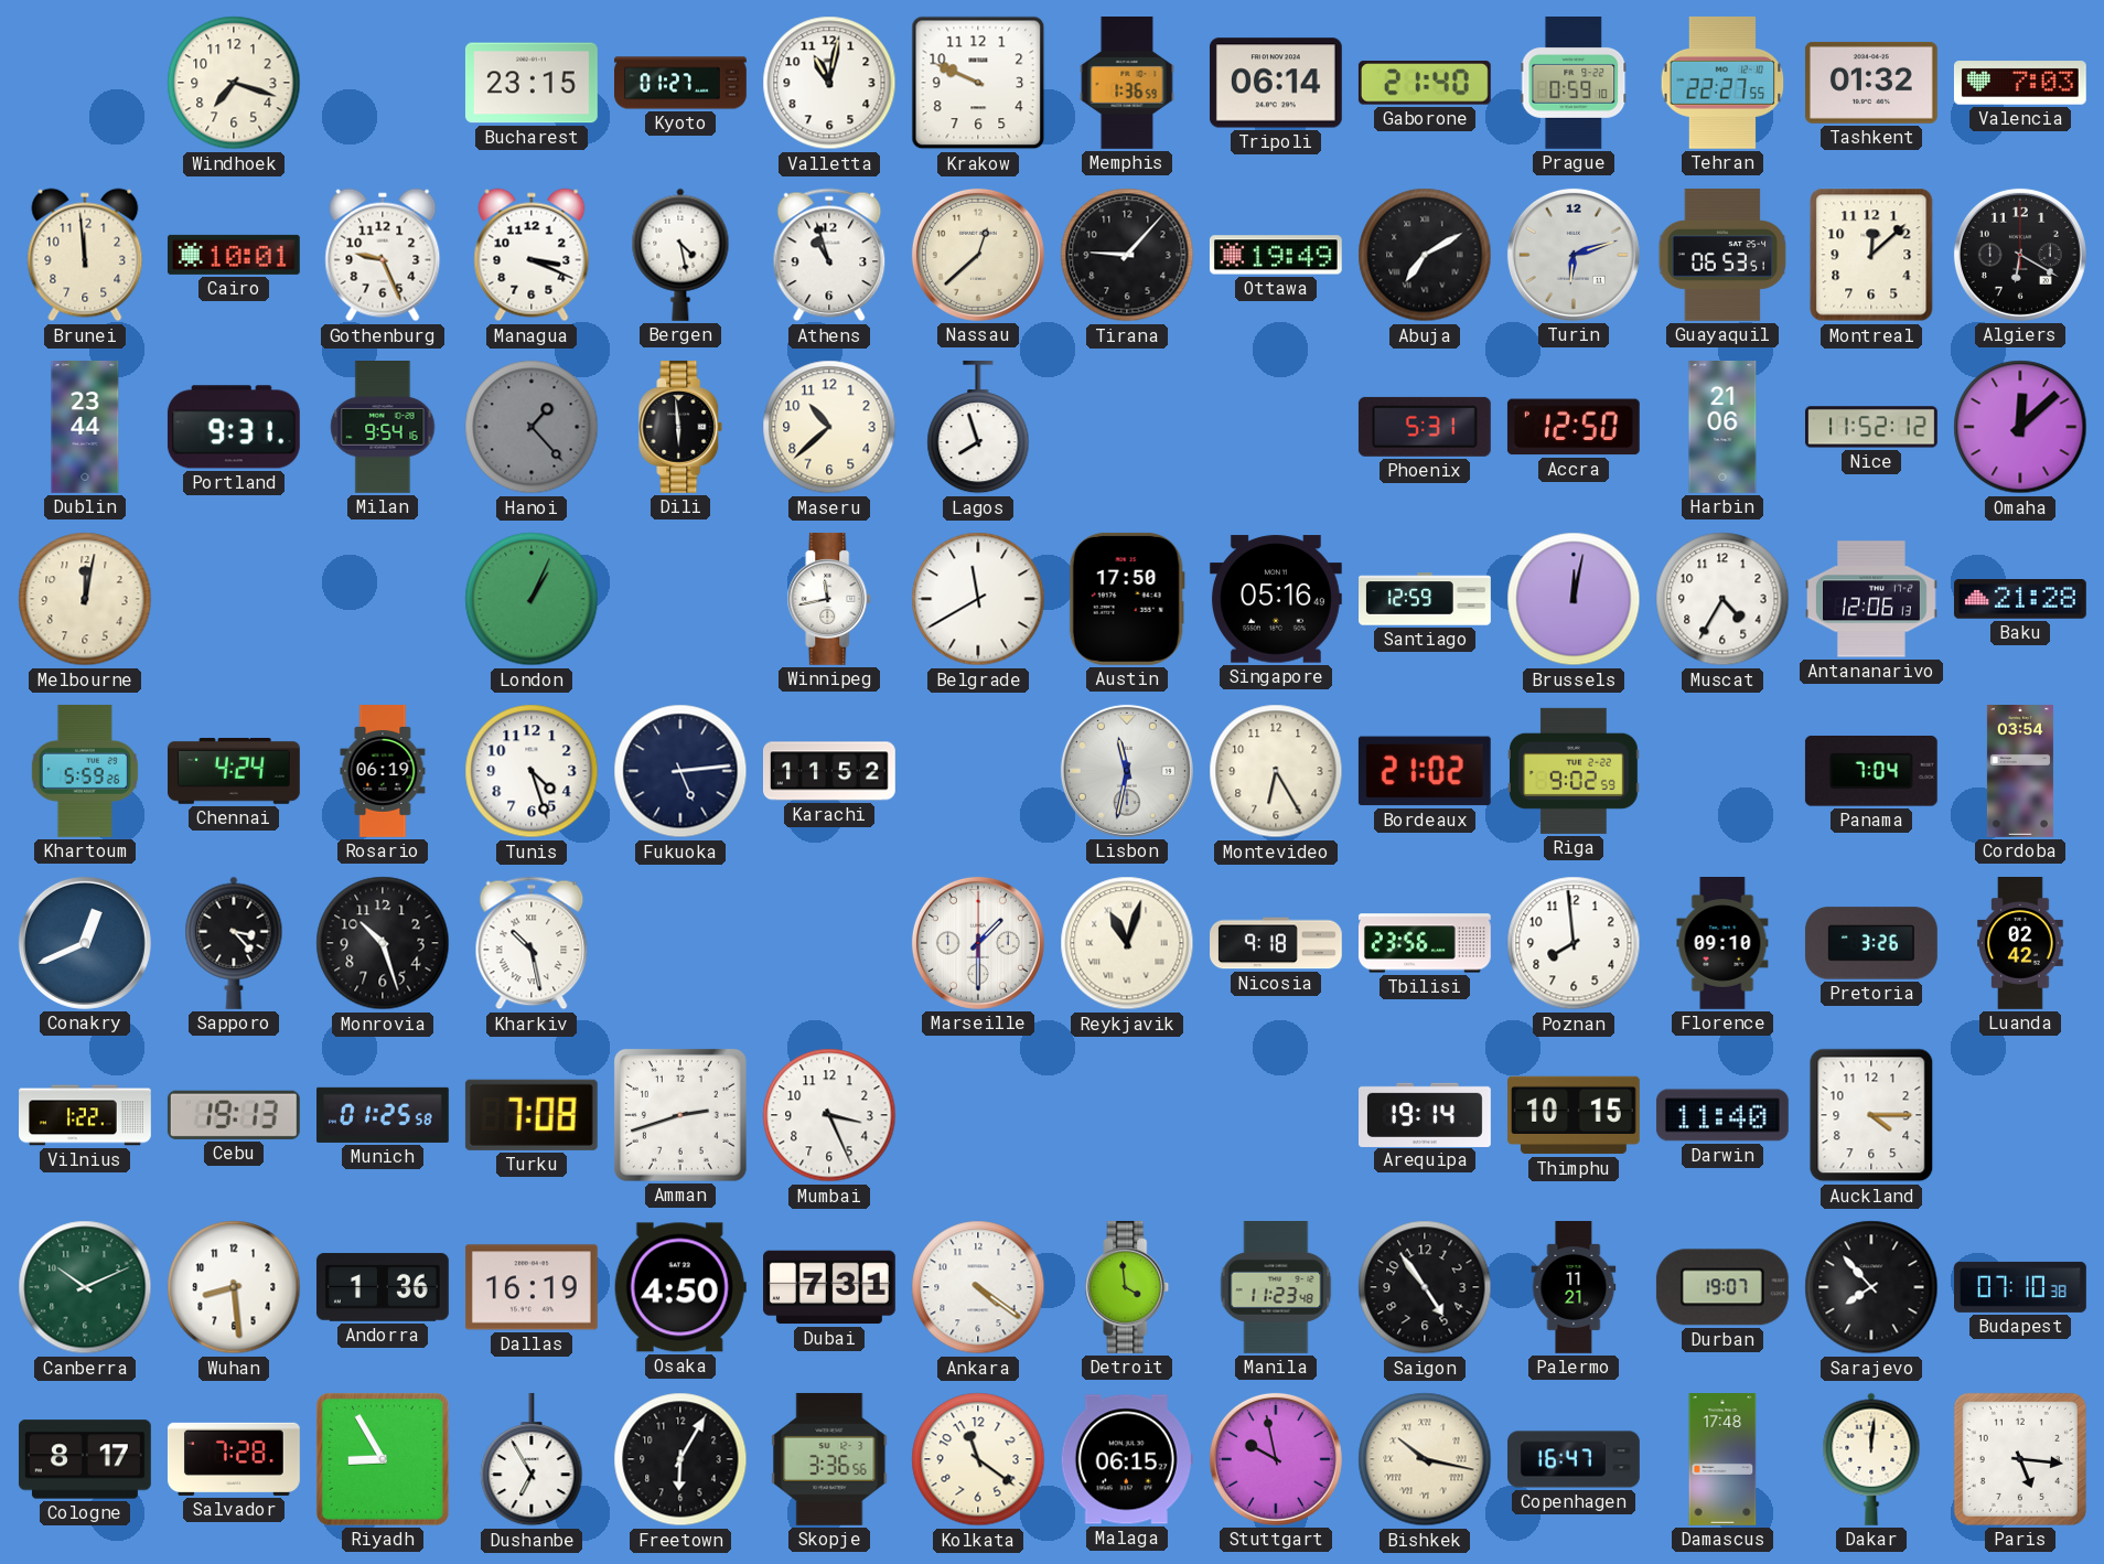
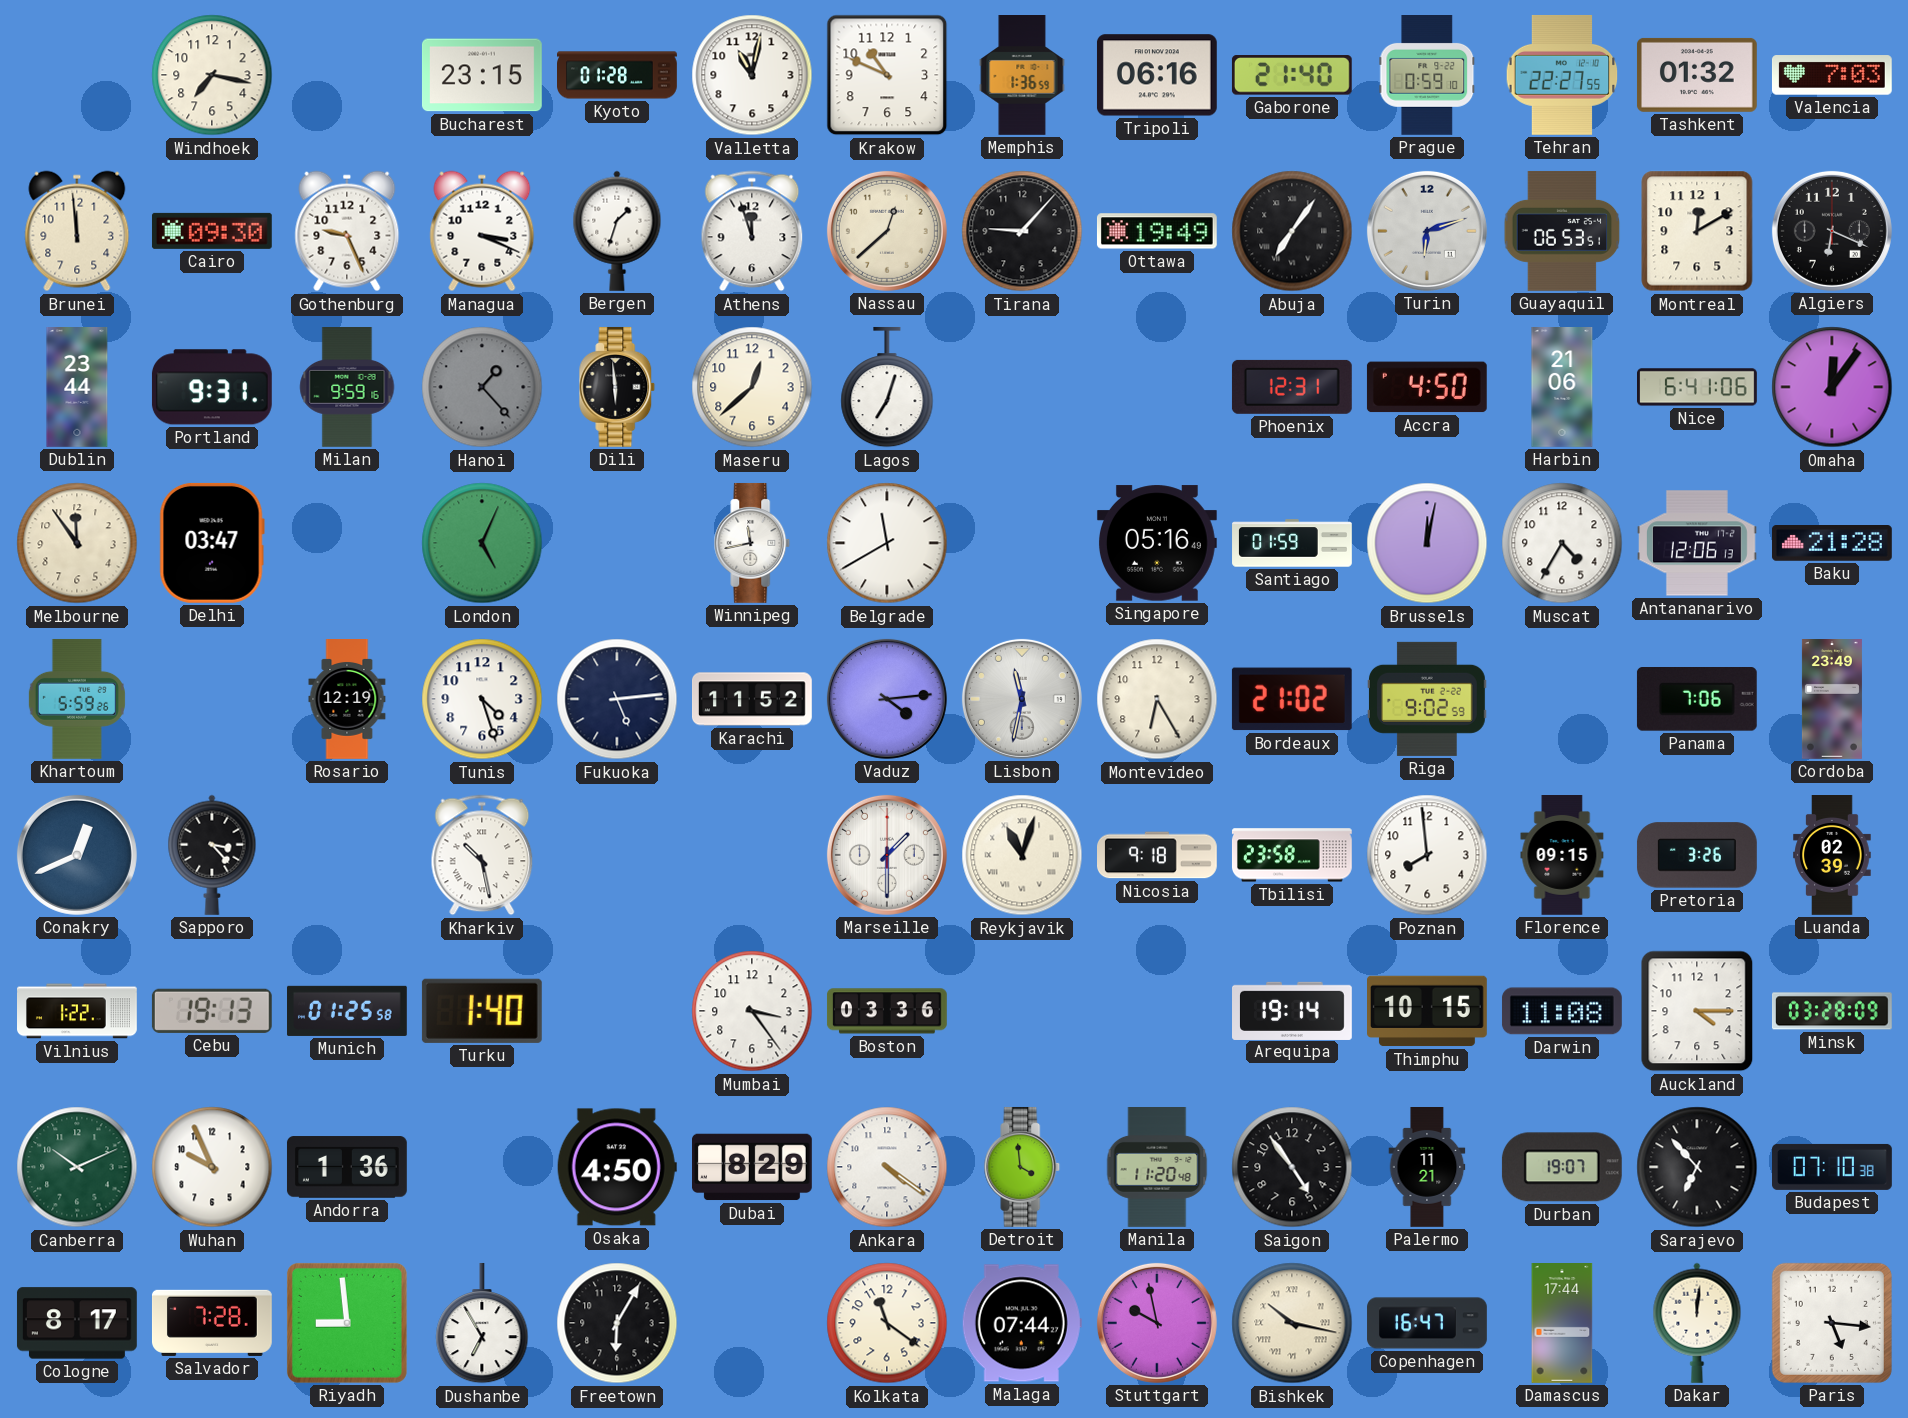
Windhoek: 7:18 -> 7:17 (212, 75)
Kyoto: 01:27 -> 01:28 (617, 75)
Krakow: 9:49 -> 10:49 (887, 75)
Tripoli: 06:14 -> 06:16 (1157, 75)
Cairo: 10:01 -> 09:30 (212, 231)
Bergen: 4:28 -> 1:33 (617, 231)
Athens: 10:57 -> 11:57 (752, 231)
Abuja: 7:10 -> 7:06 (1292, 231)
Montreal: 12:08 -> 12:10 (1697, 231)
Algiers: 6:20 -> 6:19 (1832, 231)
Milan: 9:54 -> 9:59 (347, 388)
Maseru: 10:38 -> 12:38 (752, 387)
Lagos: 7:57 -> 7:03 (887, 387)
Phoenix: 5:31 -> 12:31 (1292, 387)
Accra: 12:50 -> 4:50 (1427, 387)
Nice: 11:52 -> 6:41 (1698, 387)
Omaha: 12:08 -> 12:06 (1832, 387)
Melbourne: 12:02 -> 11:54 (77, 543)
Delhi: none -> 03:47 (212, 543)
London: 1:04 -> 5:04 (482, 543)
Austin: 17:50 -> none (1127, 599)
Santiago: 12:59 -> 01:59 (1292, 543)
Chennai: 4:24 -> none (234, 772)
Rosario: 06:19 -> 12:19 (347, 700)
Vaduz: none -> 4:14 (887, 699)
Panama: 7:04 -> 7:06 (1697, 700)
Cordoba: 03:54 -> 23:49 (1832, 700)
Monrovia: 10:27 -> none (383, 943)
Tbilisi: 23:56 -> 23:58 (1292, 855)
Florence: 09:10 -> 09:15 (1562, 856)
Luanda: 02:42 -> 02:39 (1832, 856)
Turku: 7:08 -> 1:40 (482, 1011)
Amman: 2:42 -> none (680, 1115)
Mumbai: 3:26 -> 3:24 (752, 1011)
Boston: none -> 03:36 (887, 1011)
Darwin: 11:40 -> 11:08 (1562, 1011)
Minsk: none -> 03:28 (1833, 1011)
Wuhan: 8:29 -> 9:56 (212, 1167)
Dallas: 16:19 -> none (532, 1287)
Dubai: 7:31 -> 8:29 (753, 1167)
Manila: 11:23 -> 11:20 (1157, 1168)
Sarajevo: 7:53 -> 6:53 (1697, 1167)
Riyadh: 8:55 -> 8:59 (347, 1323)
Skopje: 3:36 -> none (829, 1459)
Malaga: 06:15 -> 07:44 (1022, 1323)
Damascus: 17:48 -> 17:44 (1562, 1324)
